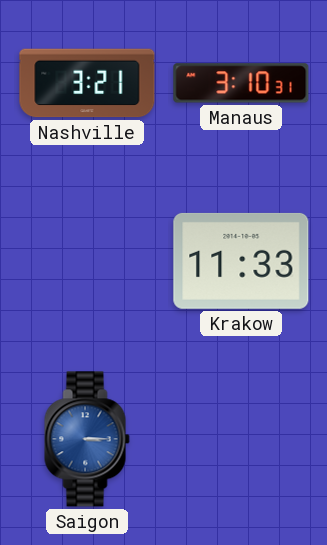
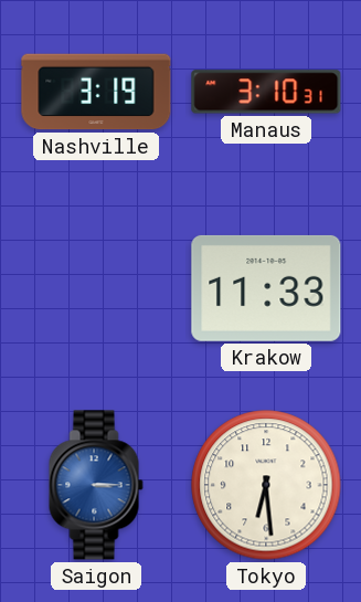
Nashville: 3:21 -> 3:19 (96, 92)
Tokyo: none -> 6:29 (266, 485)
